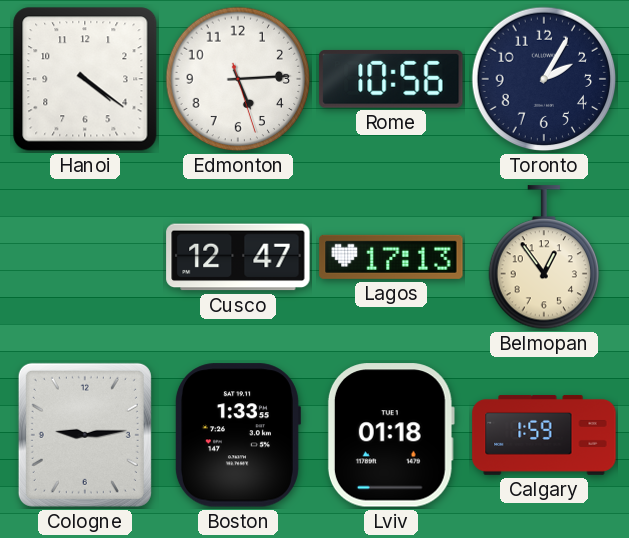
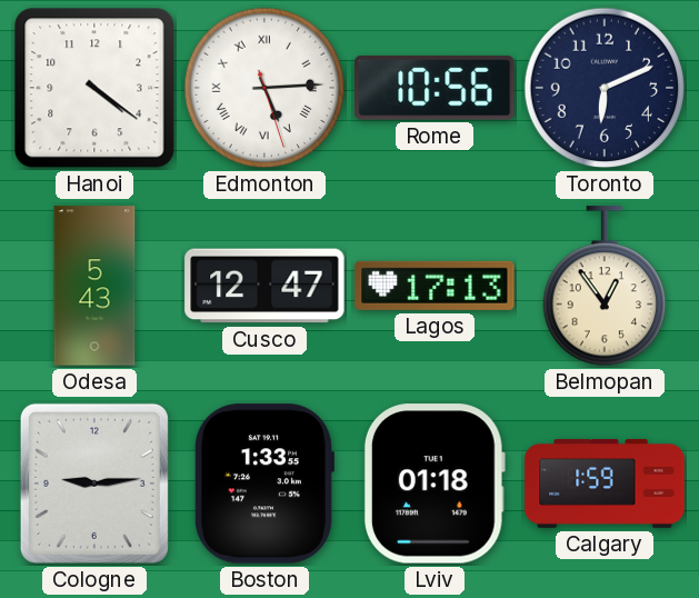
Edmonton numerals: Arabic -> Roman (264, 88)
Toronto: 2:05 -> 6:11 (605, 88)
Odesa: none -> 5:43 (94, 286)
